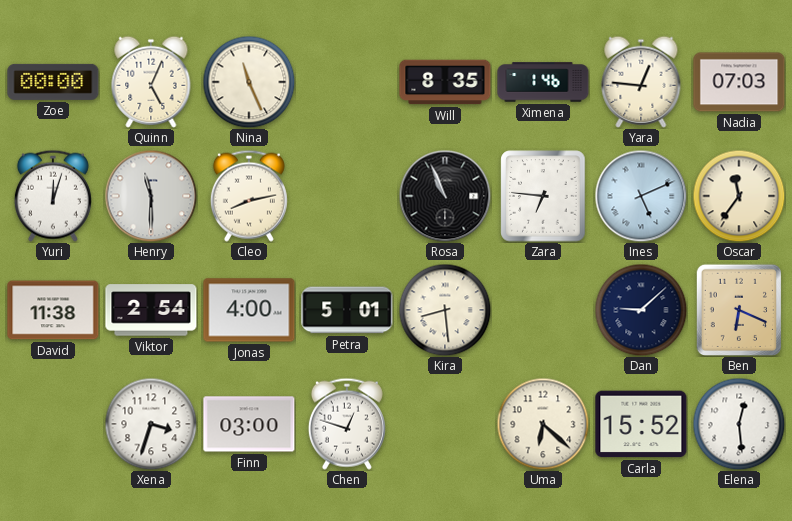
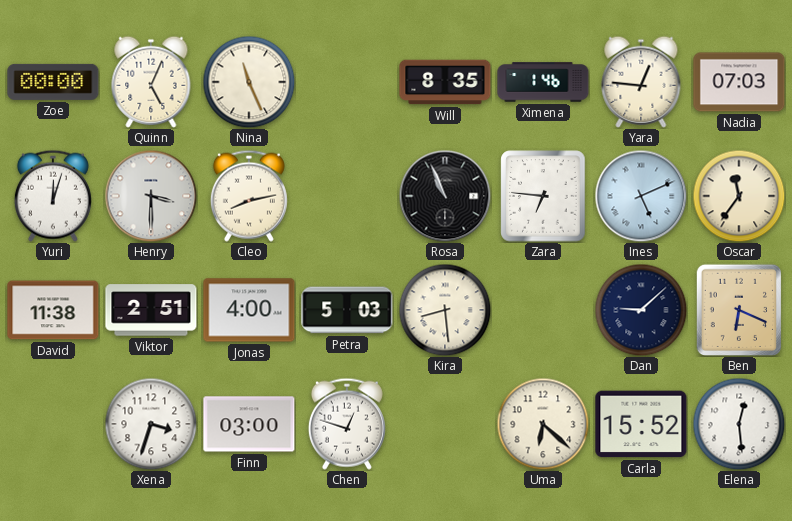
Henry: 11:30 -> 3:30 (151, 196)
Viktor: 2:54 -> 2:51 (151, 310)
Petra: 5:01 -> 5:03 (347, 310)
